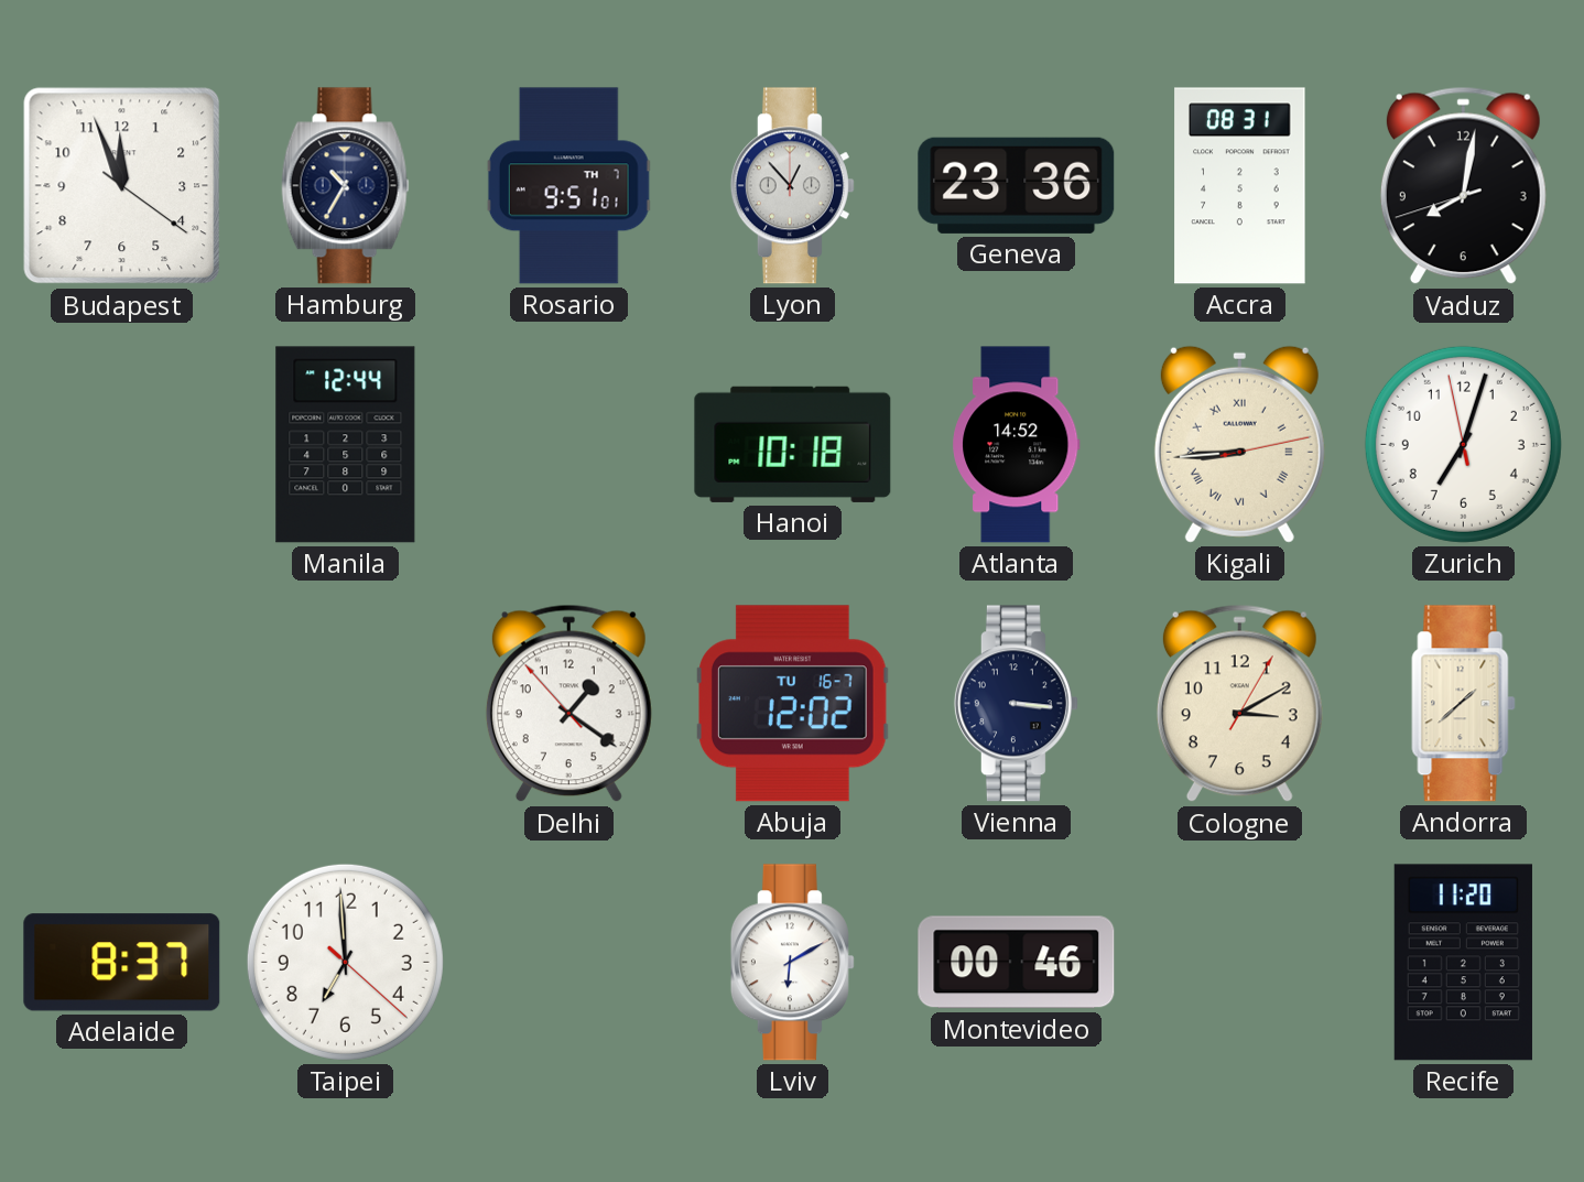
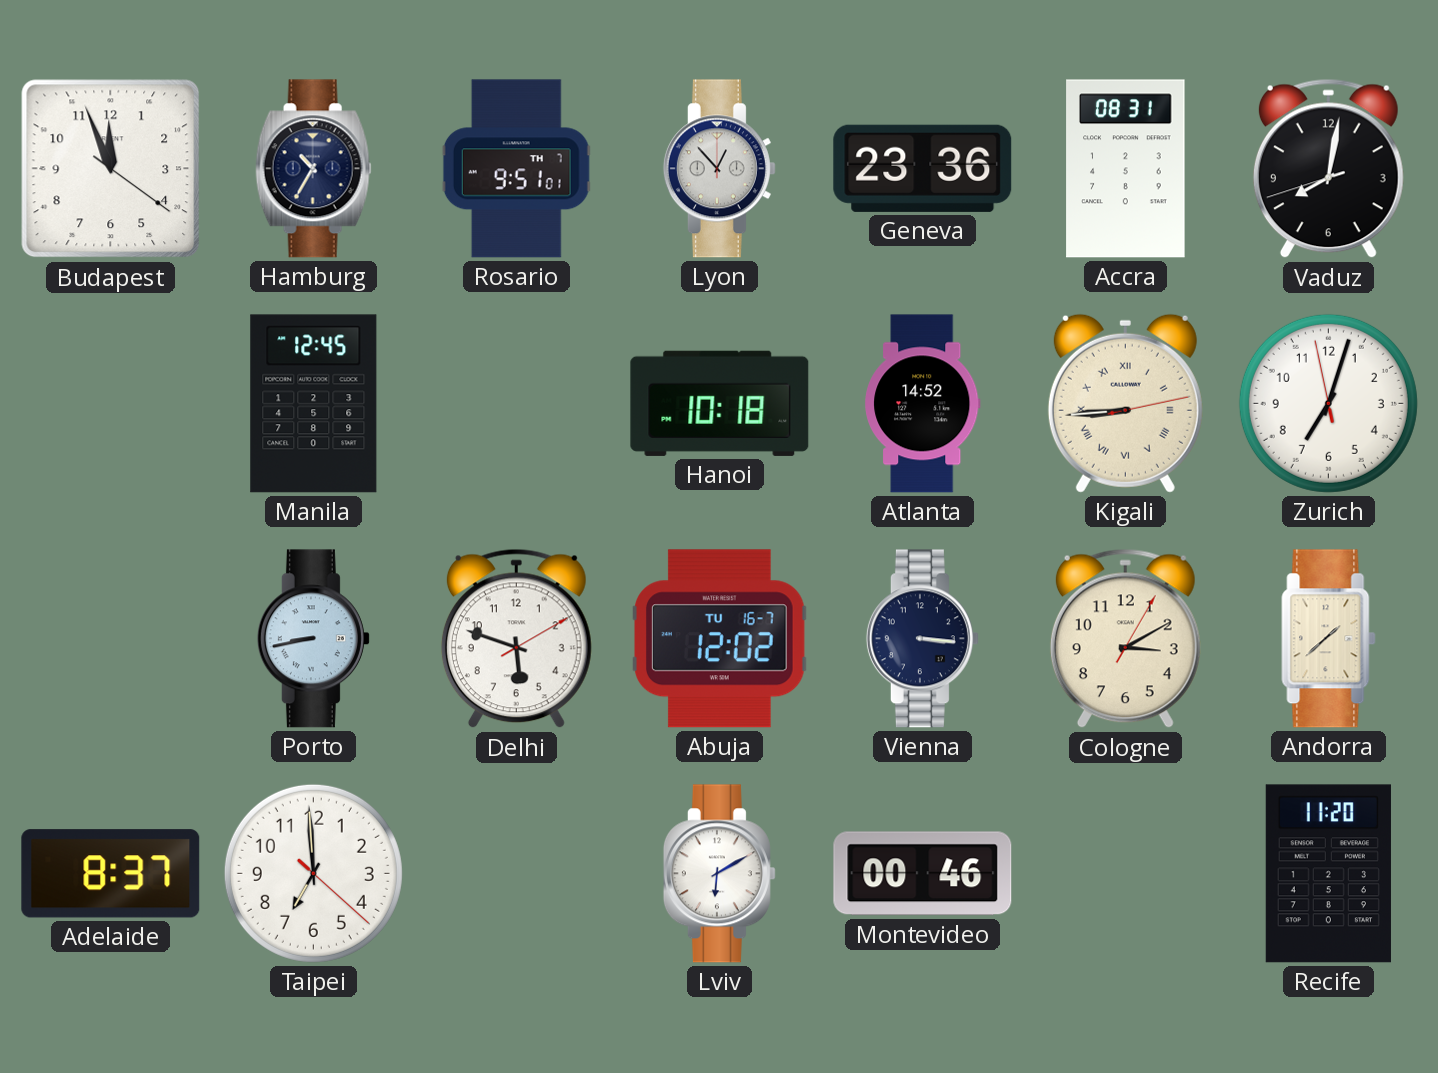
Manila: 12:44 -> 12:45 (314, 404)
Porto: none -> 8:43 (313, 639)
Delhi: 1:20 -> 5:48 (516, 639)
